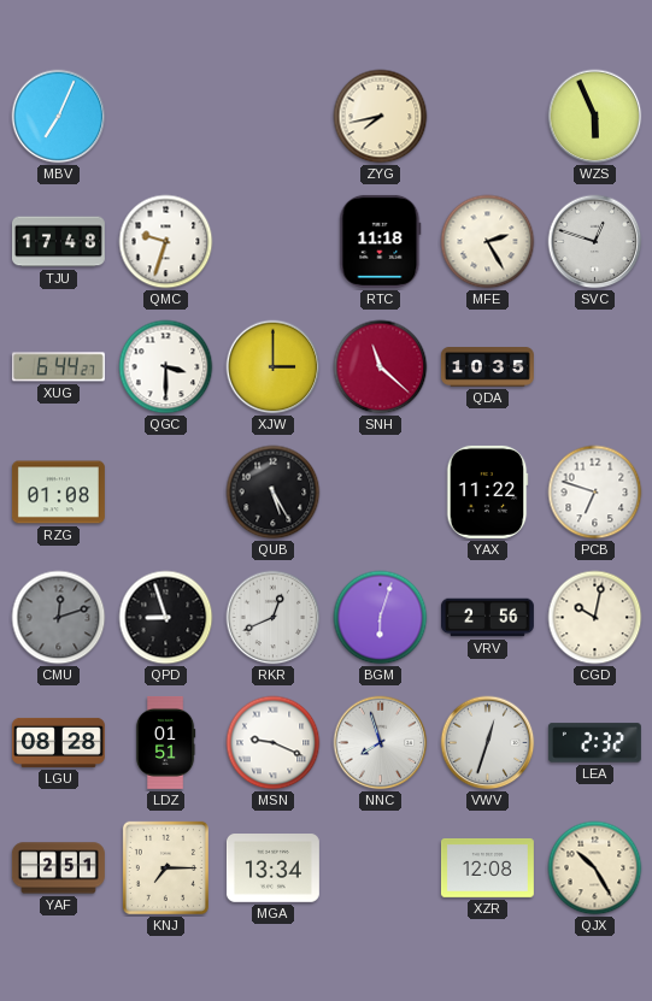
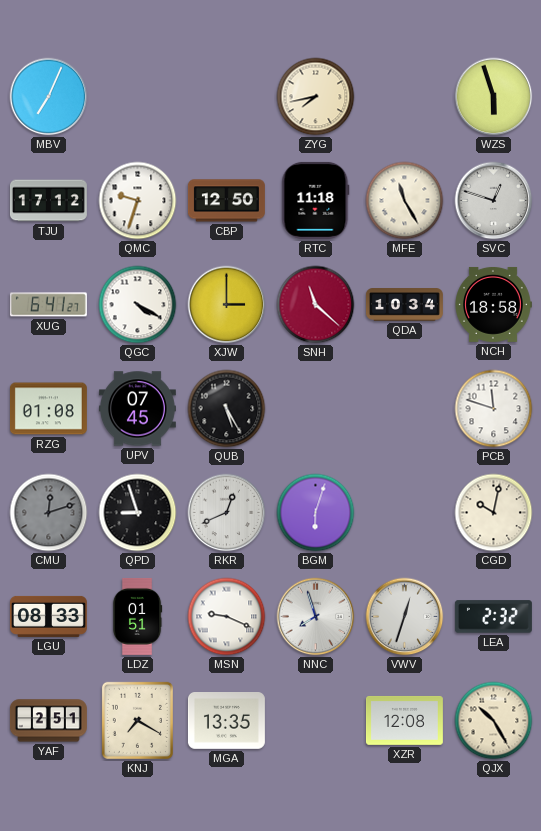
WZS: 5:56 -> 5:57 (494, 97)
TJU: 17:48 -> 17:12 (48, 201)
CBP: none -> 12:50 (226, 201)
MFE: 2:25 -> 11:25 (405, 201)
XUG: 6:44 -> 6:41 (48, 305)
QGC: 3:30 -> 4:20 (138, 305)
QDA: 10:35 -> 10:34 (404, 305)
NCH: none -> 18:58 (493, 304)
UPV: none -> 07:45 (137, 409)
YAX: 11:22 -> none (487, 491)
PCB: 6:48 -> 11:48 (494, 409)
VRV: 2:56 -> none (487, 618)
LGU: 08:28 -> 08:33 (48, 616)
KNJ: 7:15 -> 7:20 (137, 720)
MGA: 13:34 -> 13:35 (226, 721)
